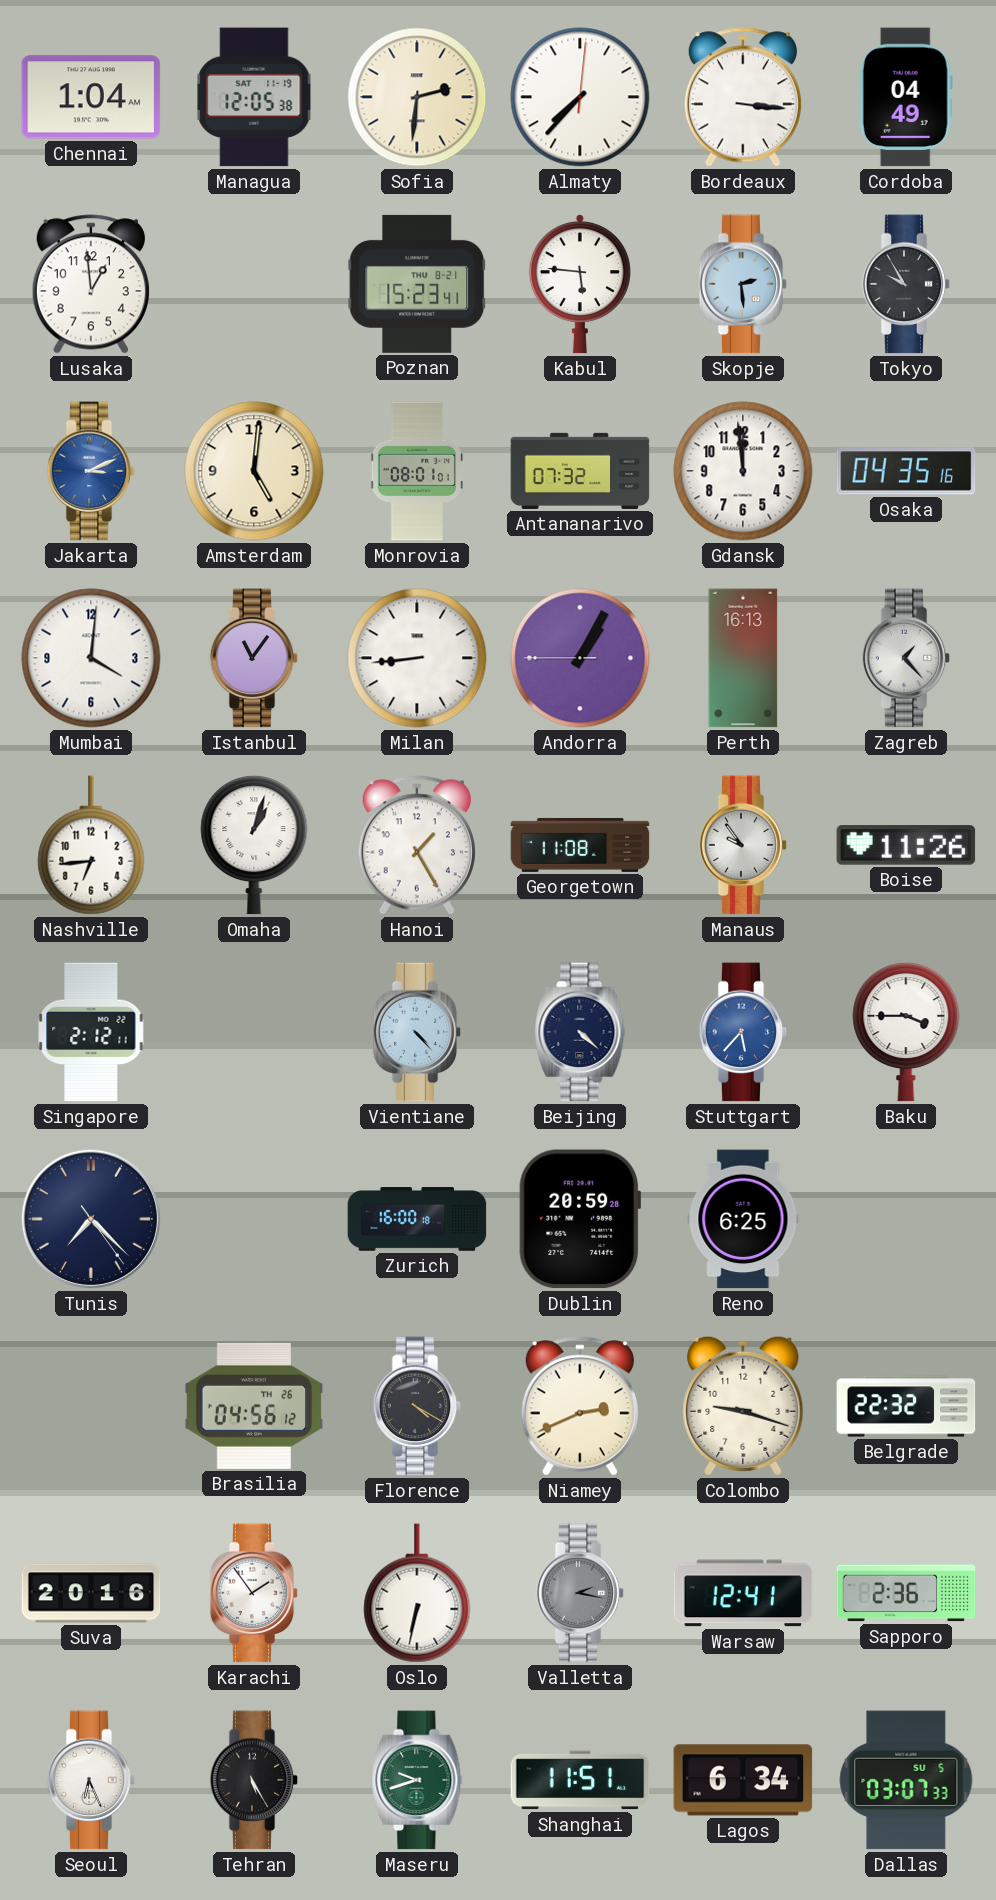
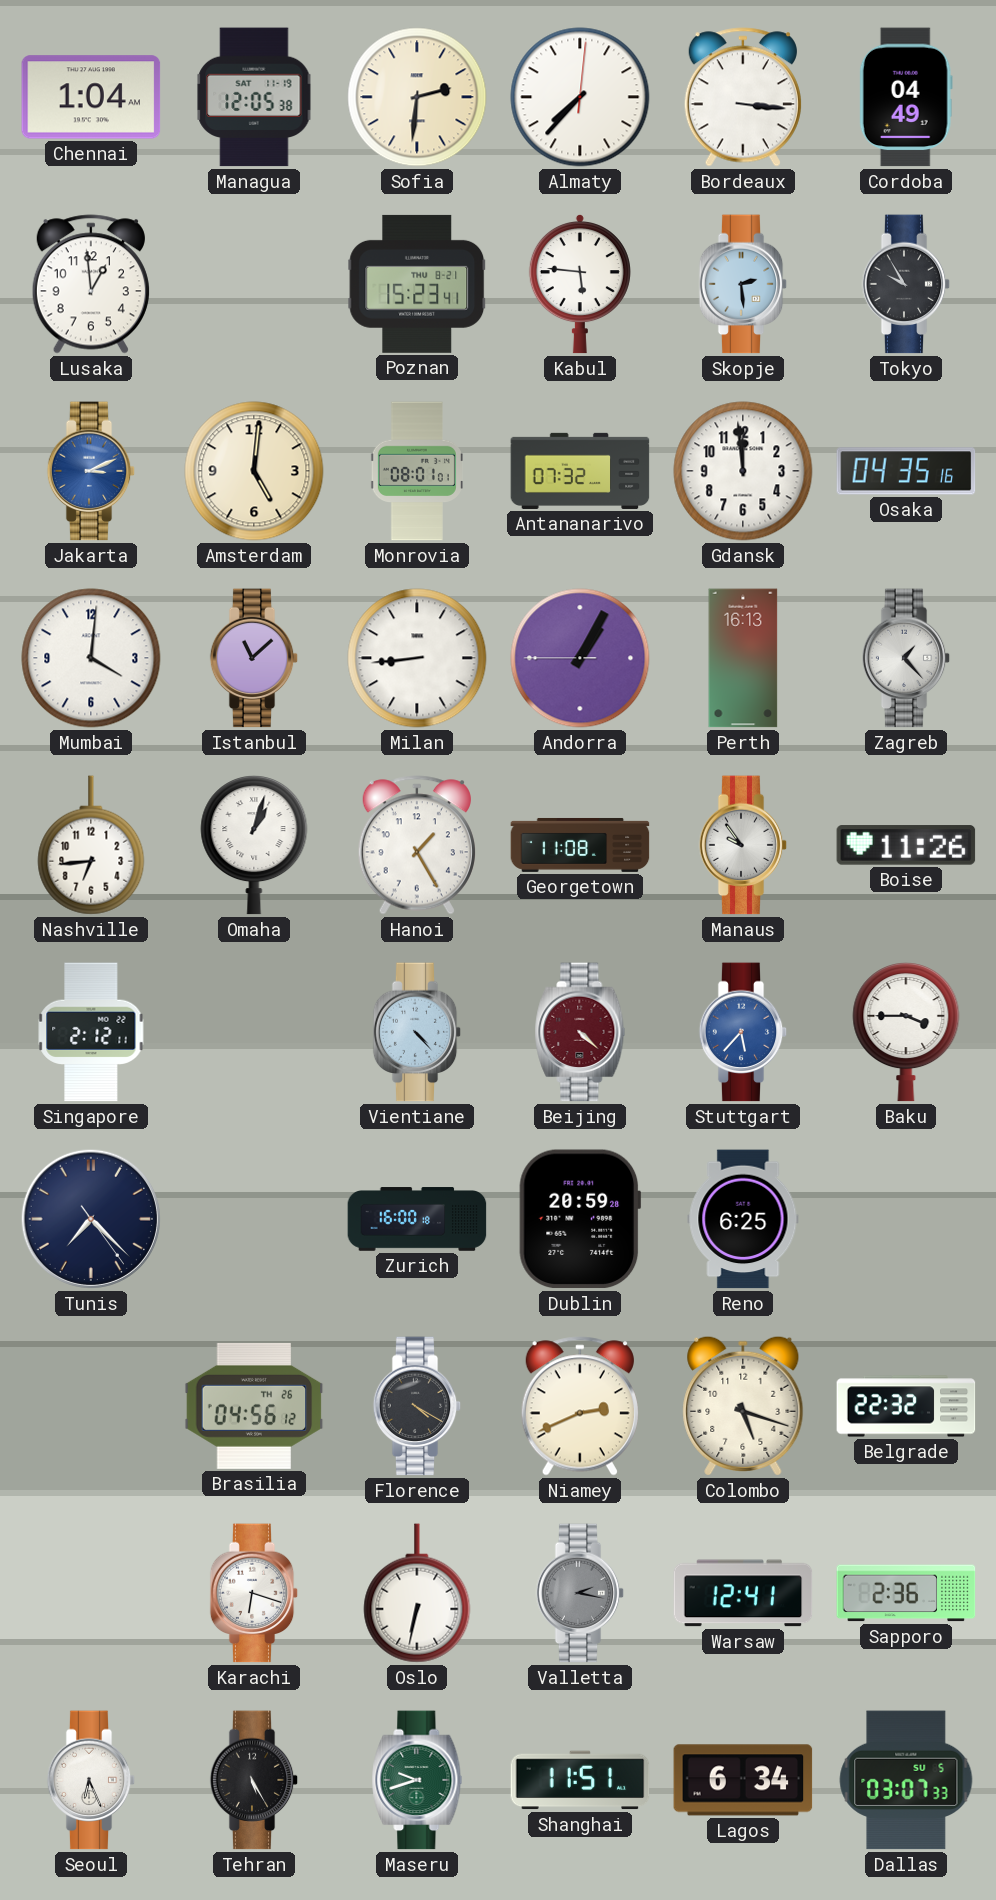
Istanbul: 11:06 -> 11:08 (254, 658)
Beijing dial: navy -> burgundy (580, 1032)
Colombo: 9:18 -> 5:18 (743, 1406)
Suva: 20:16 -> none (91, 1593)
Karachi: 1:54 -> 6:18 (254, 1593)
